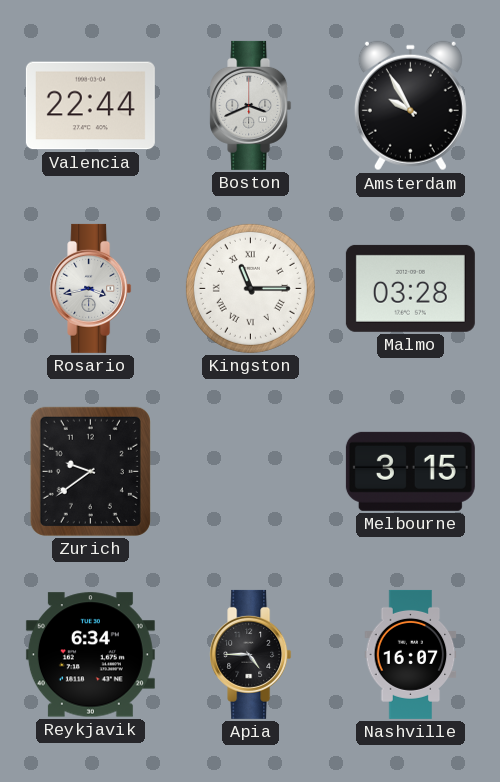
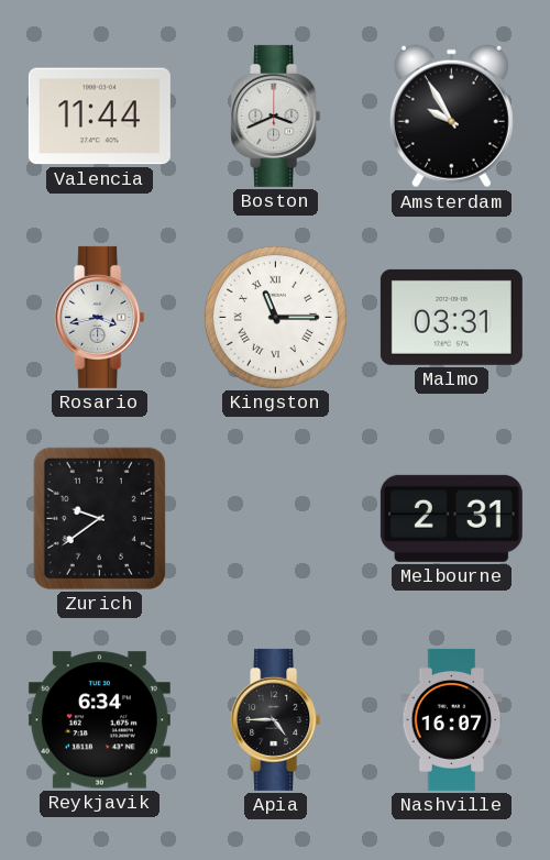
Valencia: 22:44 -> 11:44 (99, 117)
Malmo: 03:28 -> 03:31 (451, 317)
Melbourne: 3:15 -> 2:31 (451, 518)
